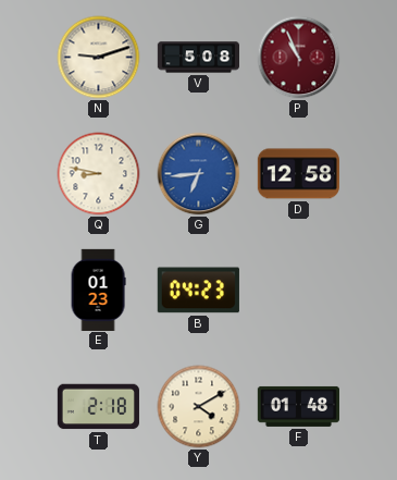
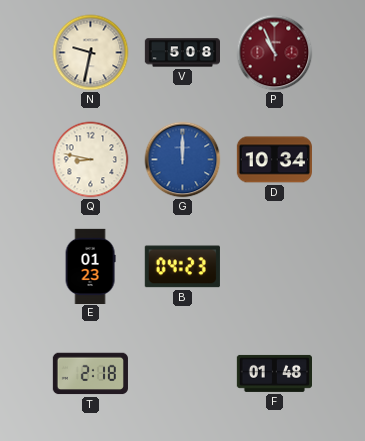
N: 9:12 -> 9:32 (91, 53)
G: 6:44 -> 12:00 (183, 160)
D: 12:58 -> 10:34 (274, 160)
Y: 4:10 -> none (199, 407)
